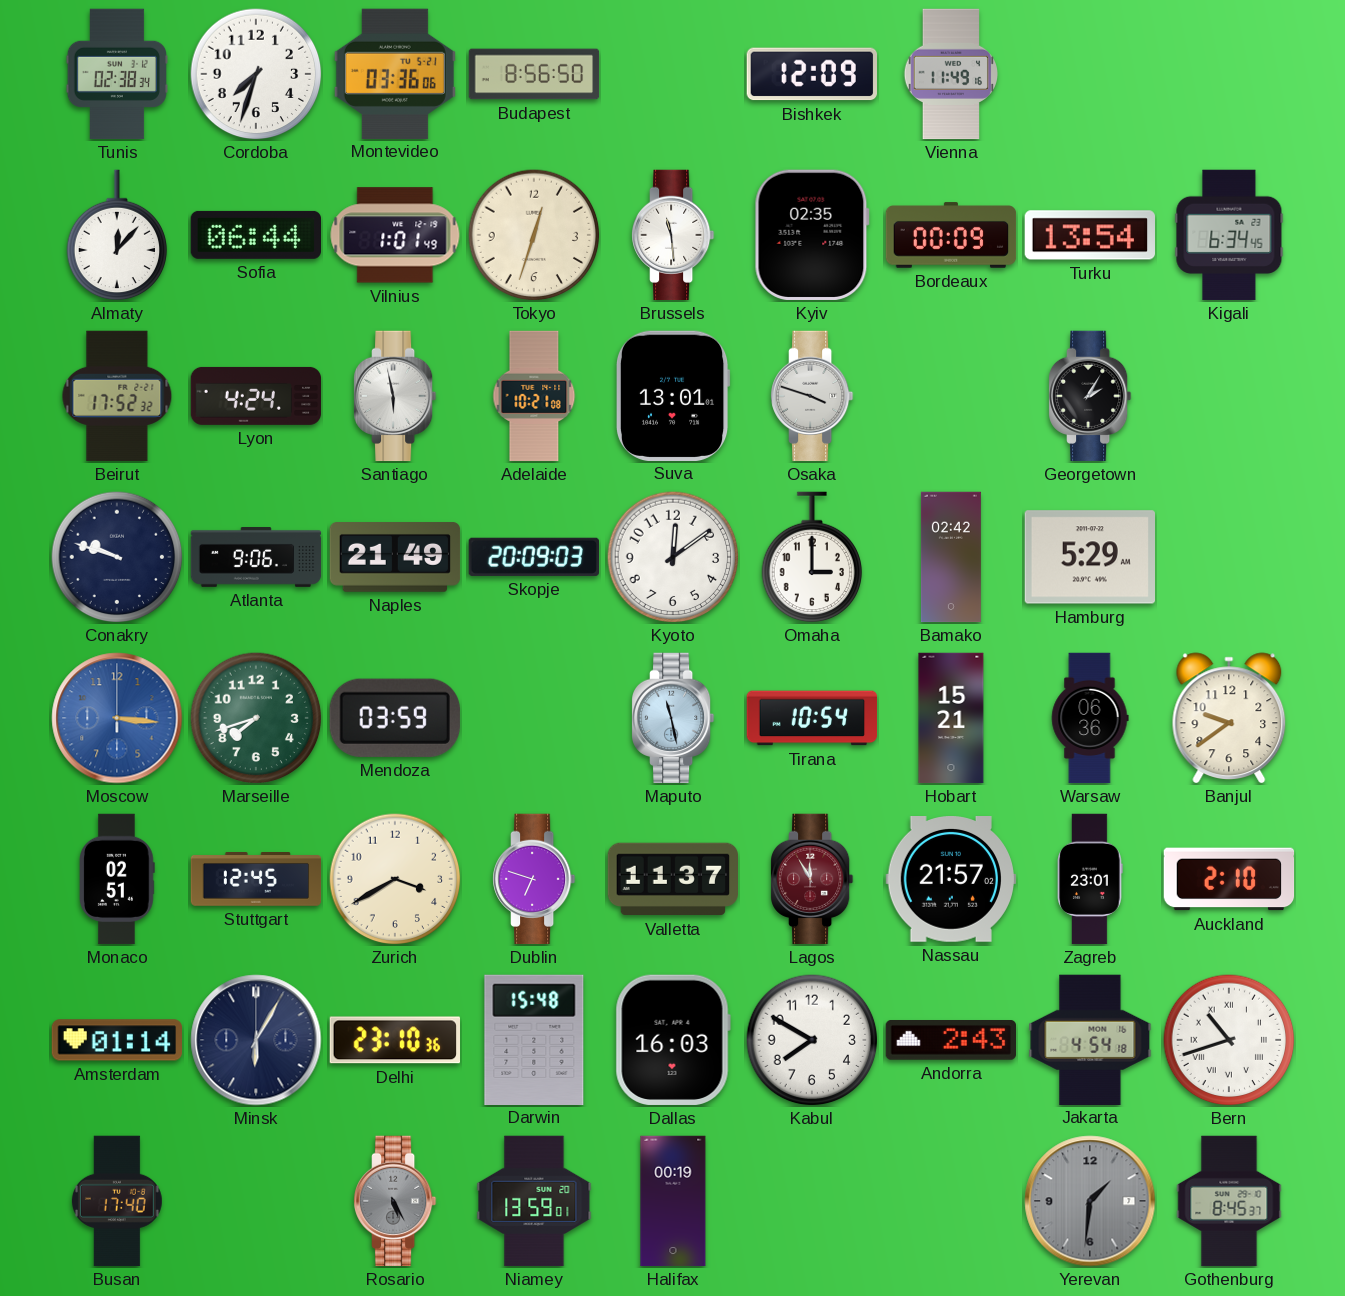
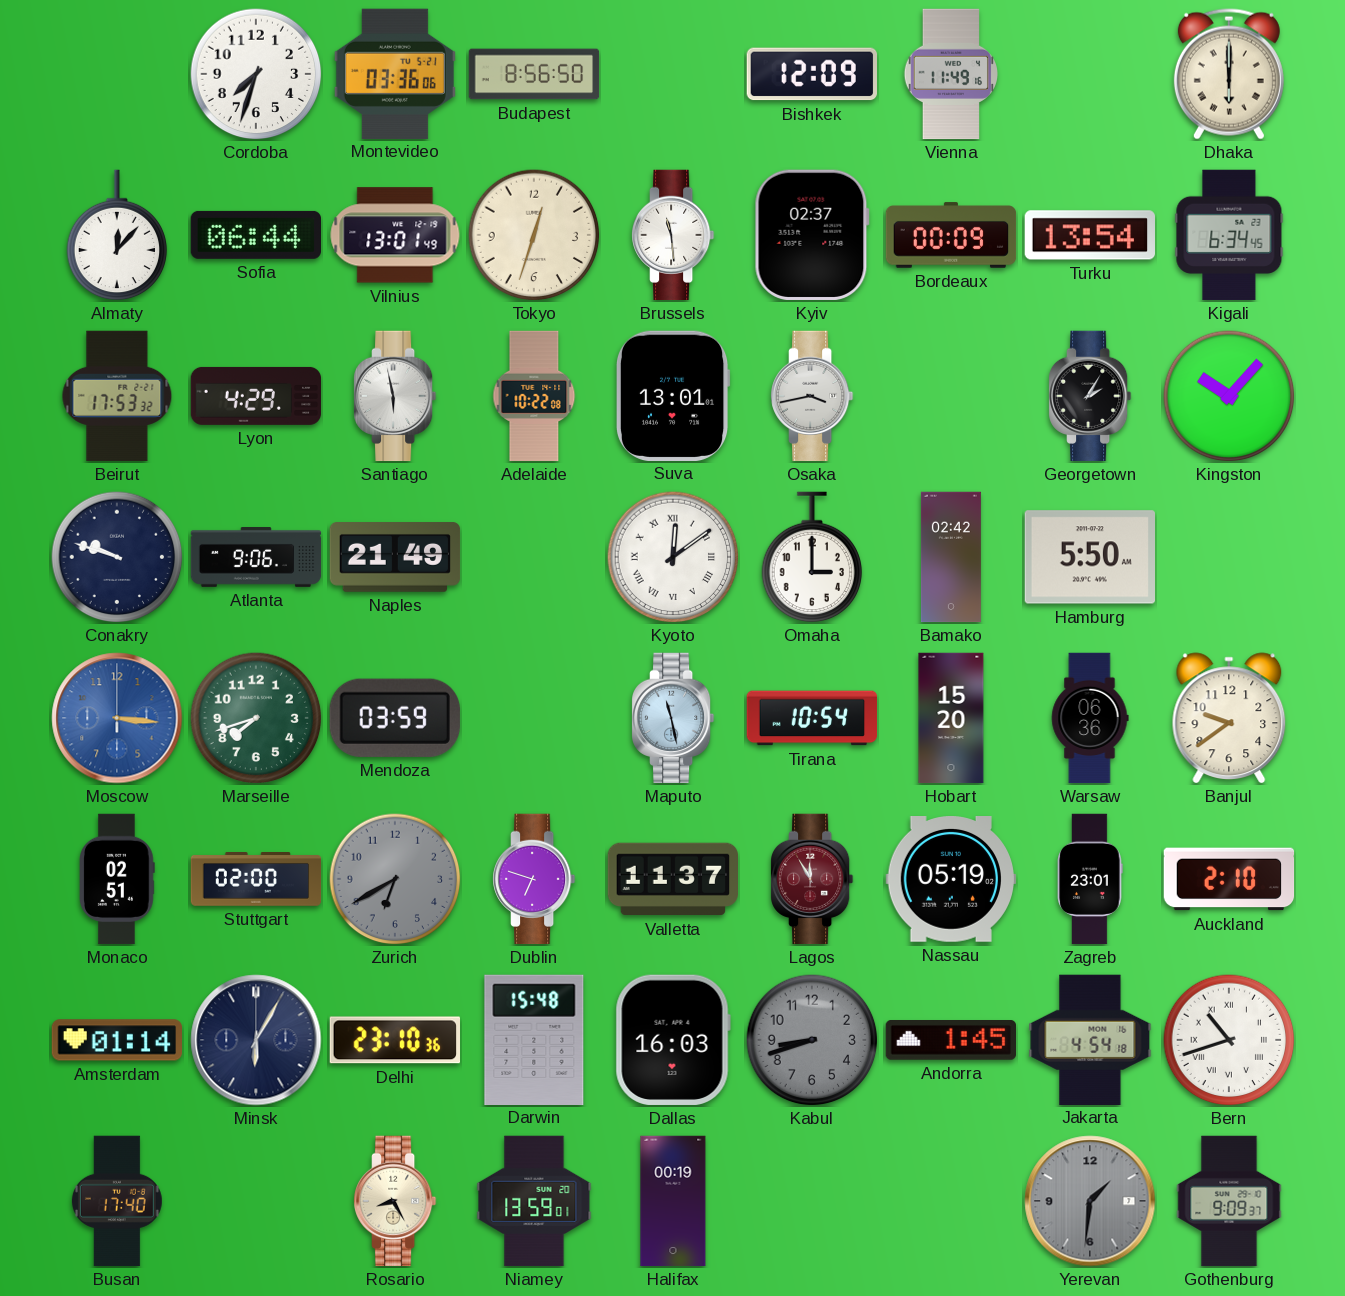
Tunis: 02:38 -> none (116, 74)
Dhaka: none -> 6:00 (1229, 74)
Vilnius: 1:01 -> 13:01 (395, 235)
Kyiv: 02:35 -> 02:37 (812, 235)
Beirut: 17:52 -> 17:53 (117, 396)
Lyon: 4:24 -> 4:29 (256, 396)
Adelaide: 10:21 -> 10:22 (534, 396)
Osaka: 3:48 -> 3:43 (813, 396)
Kingston: none -> 10:07 (1229, 396)
Skopje: 20:09 -> none (533, 557)
Kyoto numerals: Arabic -> Roman (673, 557)
Hamburg: 5:29 -> 5:50 (1089, 557)
Hobart: 15:21 -> 15:20 (951, 718)
Stuttgart: 12:45 -> 02:00 (256, 879)
Zurich: 3:40 -> 6:40 (395, 879)
Zurich dial: cream -> grey (395, 879)
Nassau: 21:57 -> 05:19 (950, 880)
Kabul: 7:50 -> 8:42 (812, 1040)
Kabul dial: white -> grey (812, 1040)
Andorra: 2:43 -> 1:45 (951, 1041)
Rosario: 5:25 -> 8:25 (396, 1201)
Rosario dial: grey -> cream (396, 1201)
Gothenburg: 8:45 -> 9:09 (1229, 1201)
